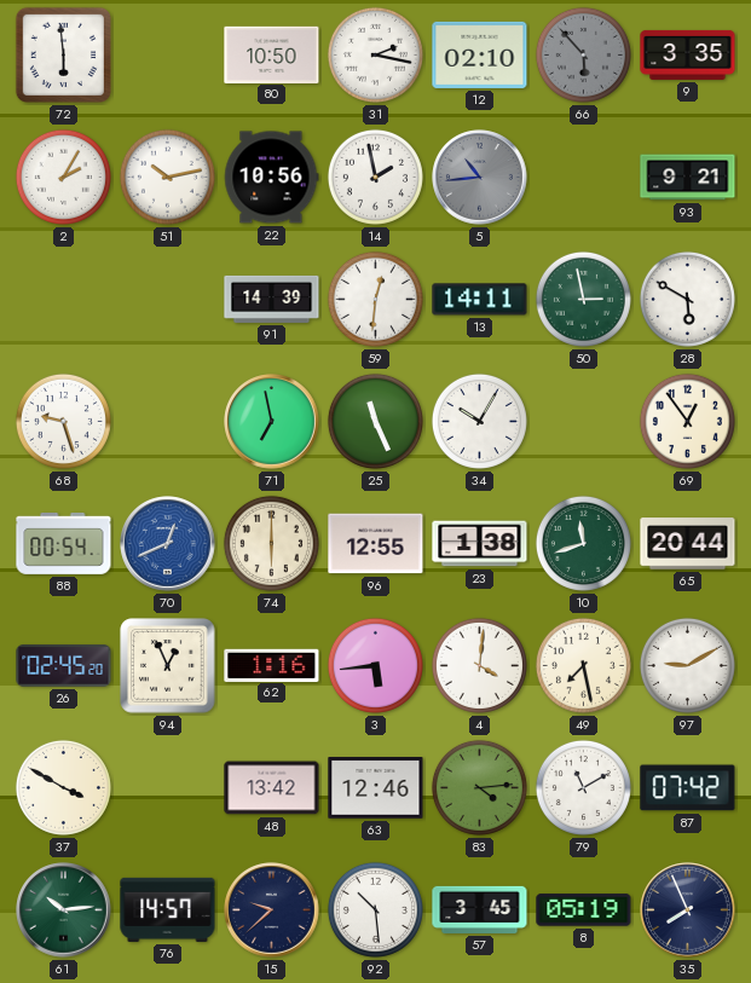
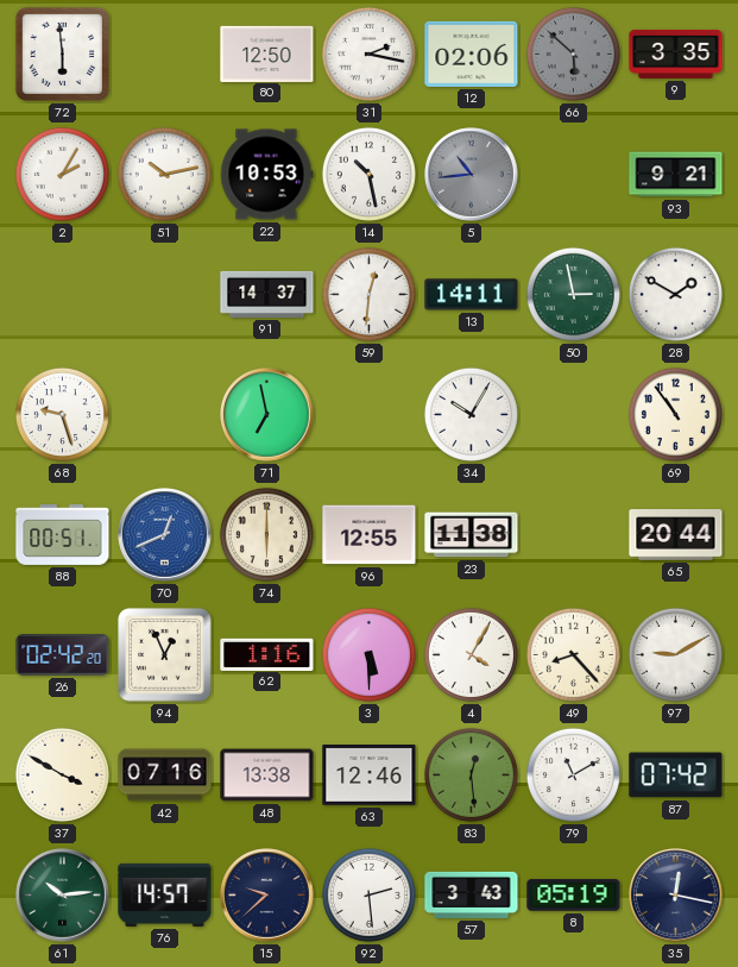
80: 10:50 -> 12:50 (267, 54)
12: 02:10 -> 02:06 (472, 54)
66: 5:53 -> 5:52 (573, 54)
22: 10:56 -> 10:53 (267, 175)
14: 1:58 -> 10:28 (368, 174)
91: 14:39 -> 14:37 (267, 294)
28: 5:50 -> 1:50 (675, 294)
25: 11:26 -> none (375, 421)
69: 12:54 -> 10:54 (675, 414)
88: 00:54 -> 00:51 (63, 534)
23: 1:38 -> 11:38 (472, 535)
10: 11:42 -> none (583, 543)
26: 02:45 -> 02:42 (63, 655)
3: 5:44 -> 5:30 (368, 654)
4: 4:01 -> 4:05 (471, 654)
49: 7:28 -> 8:23 (573, 654)
42: none -> 07:16 (165, 776)
48: 13:42 -> 13:38 (267, 776)
83: 4:14 -> 12:29 (471, 774)
92: 10:29 -> 2:29 (368, 894)
57: 3:45 -> 3:43 (472, 894)
35: 7:56 -> 12:17 (676, 896)
